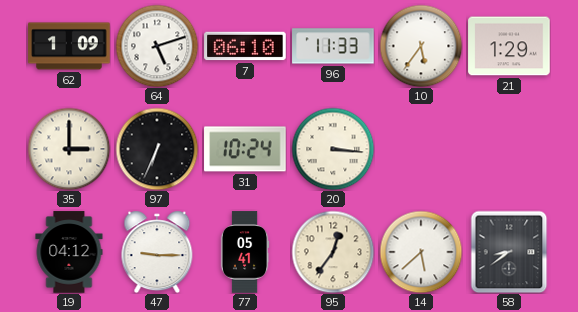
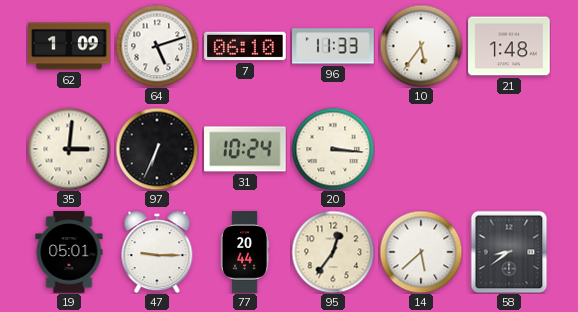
21: 1:29 -> 1:48 (509, 46)
35: 3:00 -> 3:01 (69, 149)
19: 04:12 -> 05:01 (69, 252)
77: 05:41 -> 20:44 (245, 252)
